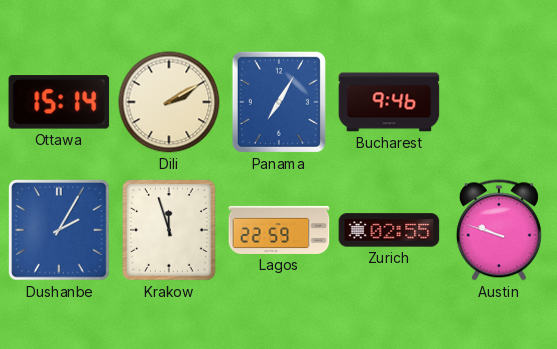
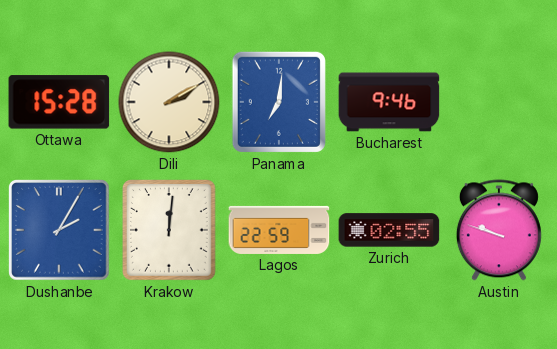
Ottawa: 15:14 -> 15:28 (59, 102)
Panama: 7:05 -> 7:01 (279, 102)
Krakow: 11:57 -> 12:01 (170, 231)
